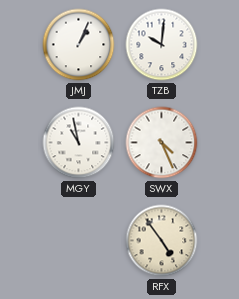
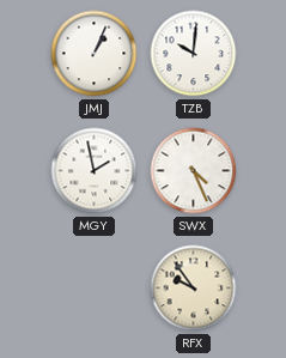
MGY: 10:58 -> 1:58 (95, 171)
RFX: 4:54 -> 9:54 (194, 289)
